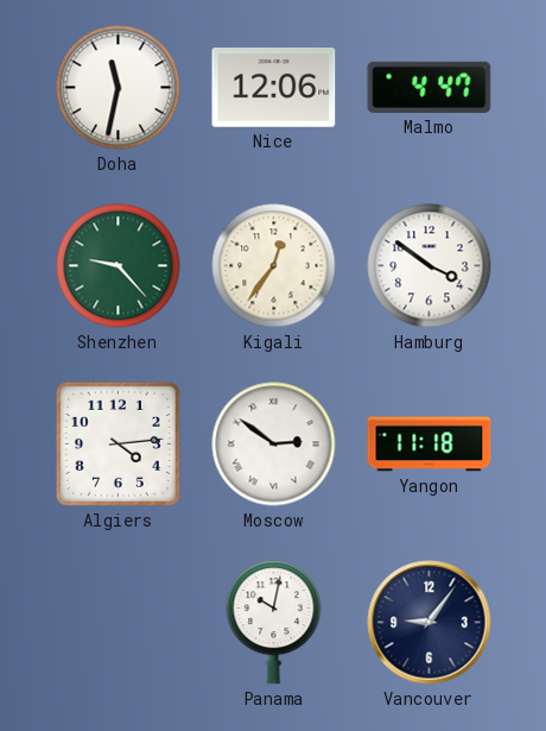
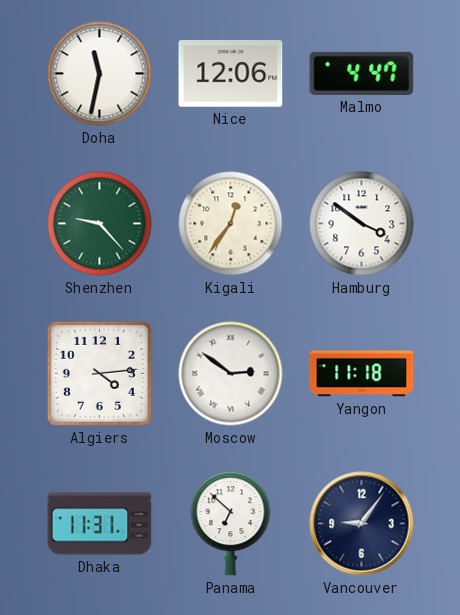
Dhaka: none -> 11:31 (100, 524)
Panama: 10:02 -> 6:52 (231, 524)
